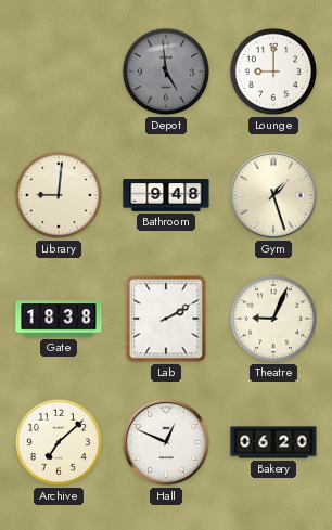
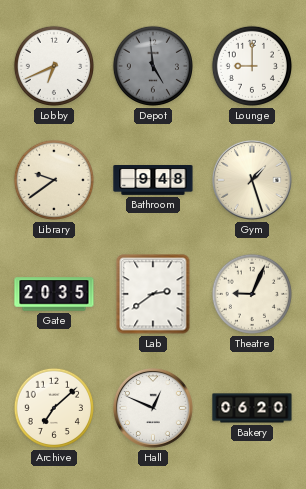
Lobby: none -> 6:41 (54, 66)
Library: 9:01 -> 9:39 (54, 180)
Gate: 18:38 -> 20:35 (54, 294)
Lab: 2:10 -> 2:39 (153, 294)
